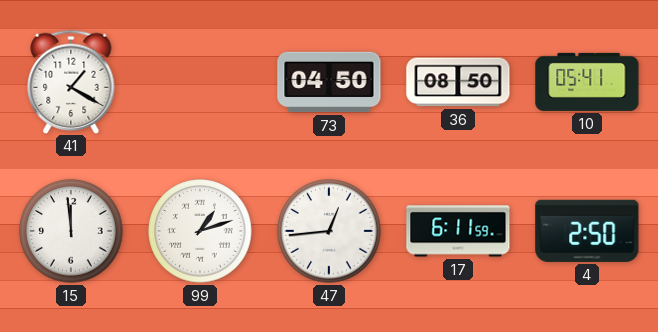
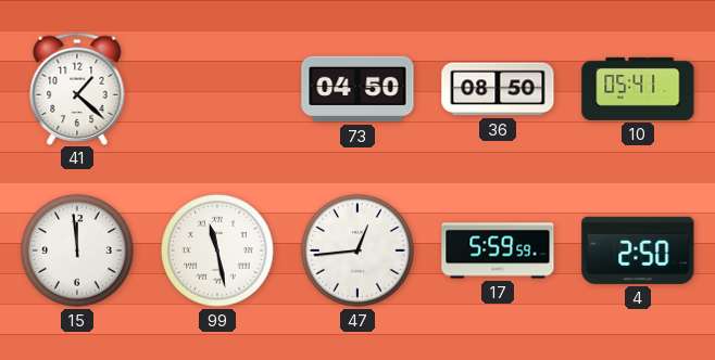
41: 1:20 -> 1:22 (77, 88)
99: 1:12 -> 11:28 (217, 250)
17: 6:11 -> 5:59 (498, 250)
